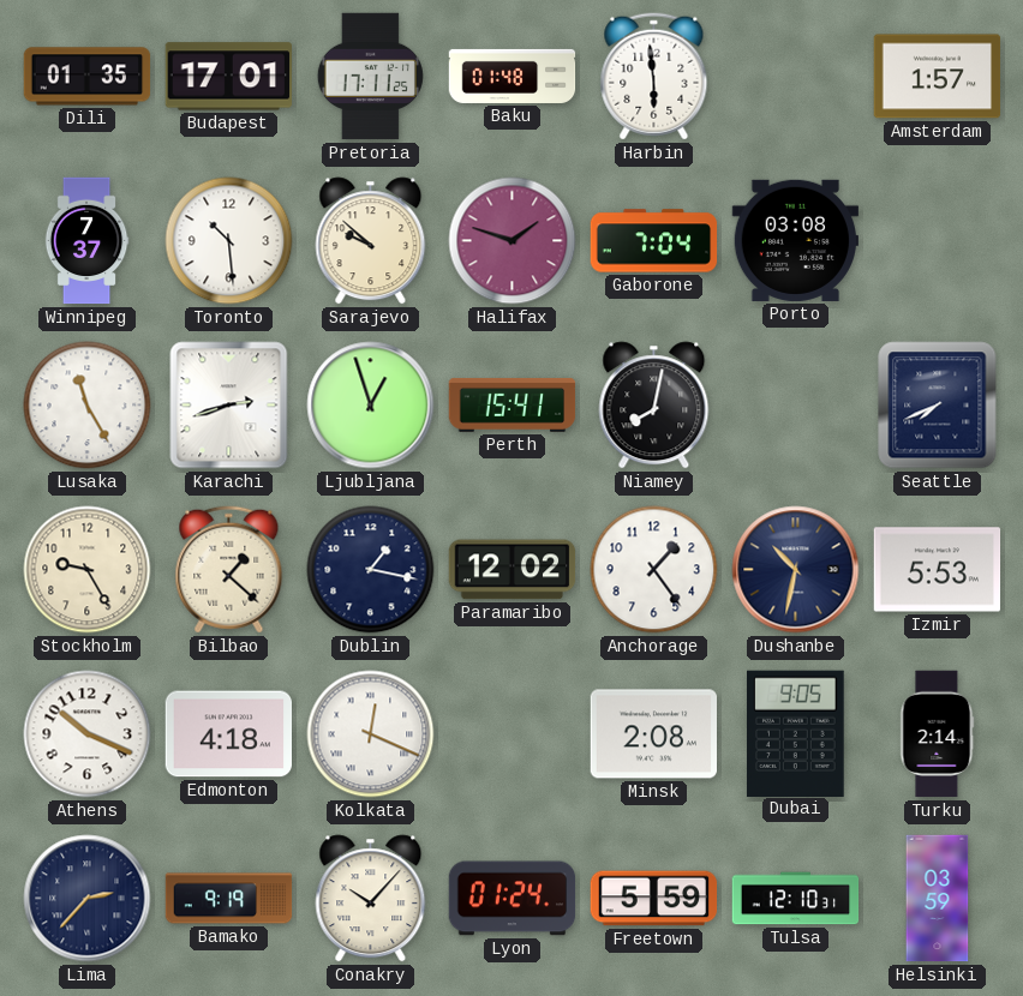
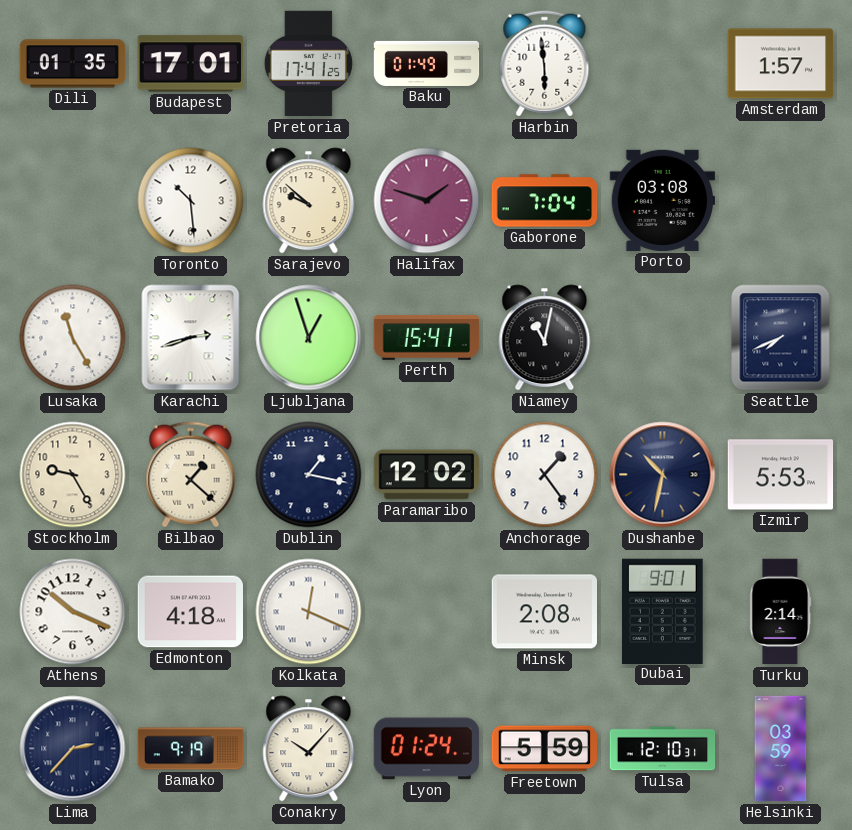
Pretoria: 17:11 -> 17:41 (308, 64)
Baku: 01:48 -> 01:49 (427, 63)
Winnipeg: 7:37 -> none (86, 241)
Niamey: 8:02 -> 11:02 (545, 338)
Dubai: 9:05 -> 9:01 (663, 611)
